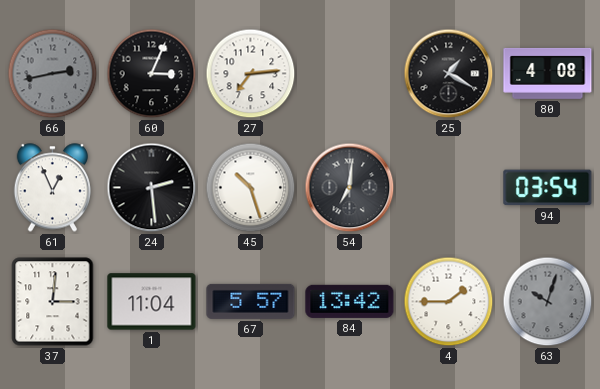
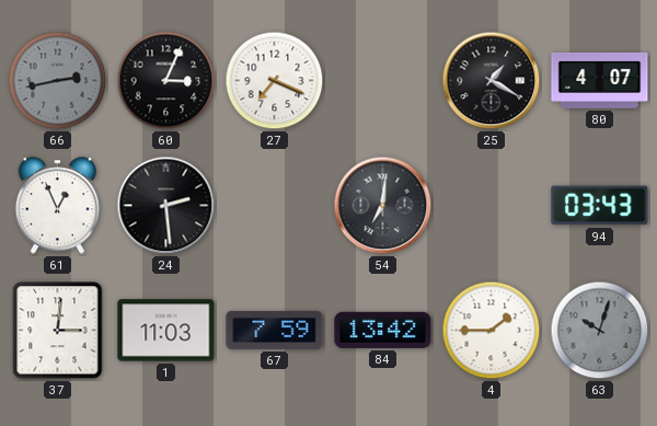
27: 7:14 -> 7:19 (275, 81)
80: 4:08 -> 4:07 (600, 80)
45: 10:27 -> none (251, 188)
94: 03:54 -> 03:43 (600, 206)
1: 11:04 -> 11:03 (166, 331)
67: 5:57 -> 7:59 (275, 330)
